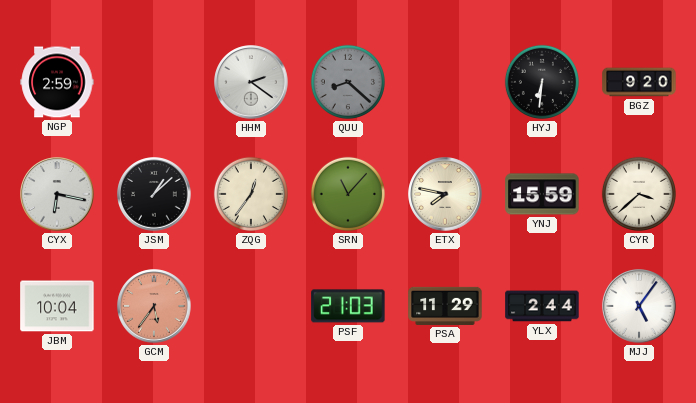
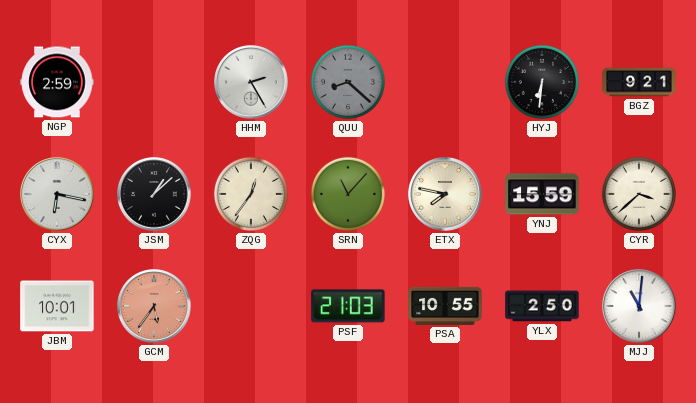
HHM: 2:21 -> 2:25 (251, 82)
BGZ: 9:20 -> 9:21 (639, 82)
JBM: 10:04 -> 10:01 (57, 306)
PSA: 11:29 -> 10:55 (445, 306)
YLX: 2:44 -> 2:50 (542, 306)
MJJ: 5:06 -> 11:01 (639, 306)
